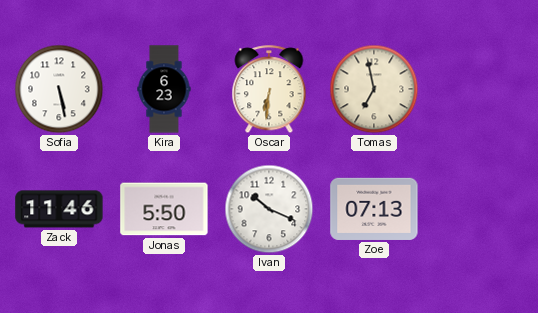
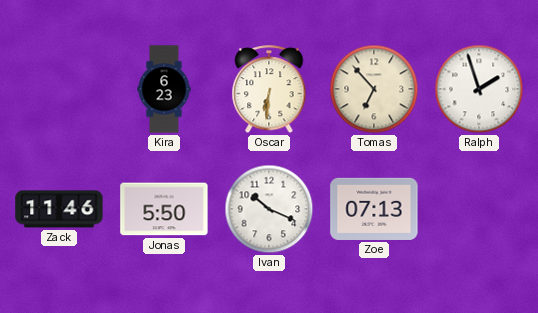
Sofia: 5:28 -> none (59, 89)
Tomas: 6:58 -> 6:53 (374, 89)
Ralph: none -> 1:57 (479, 89)
